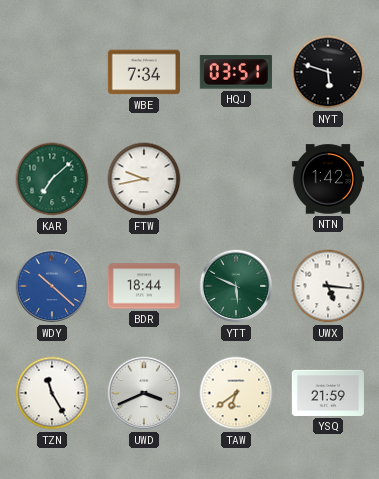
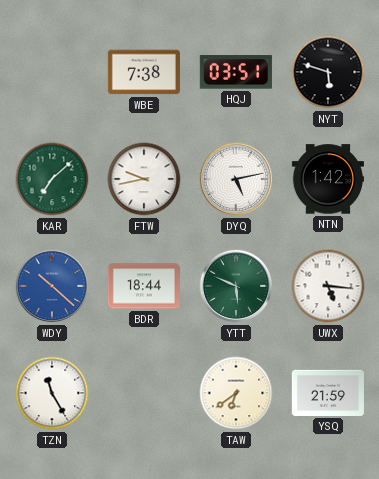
WBE: 7:34 -> 7:38 (144, 72)
DYQ: none -> 5:13 (236, 179)
UWD: 3:41 -> none (144, 393)
